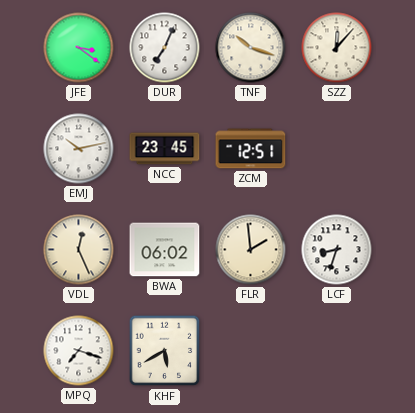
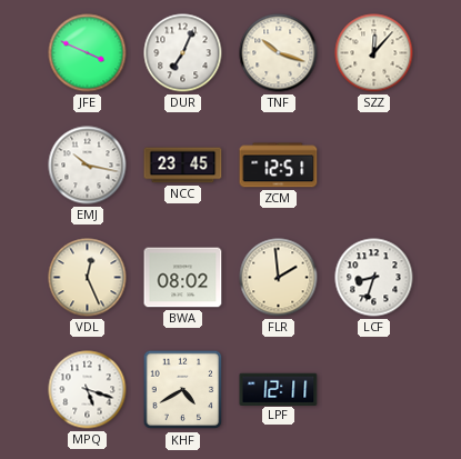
JFE: 3:21 -> 3:49 (88, 53)
EMJ: 10:13 -> 10:17 (88, 166)
BWA: 06:02 -> 08:02 (183, 278)
MPQ: 7:18 -> 5:18 (88, 390)
KHF: 5:40 -> 4:40 (183, 390)
LPF: none -> 12:11 (279, 389)
